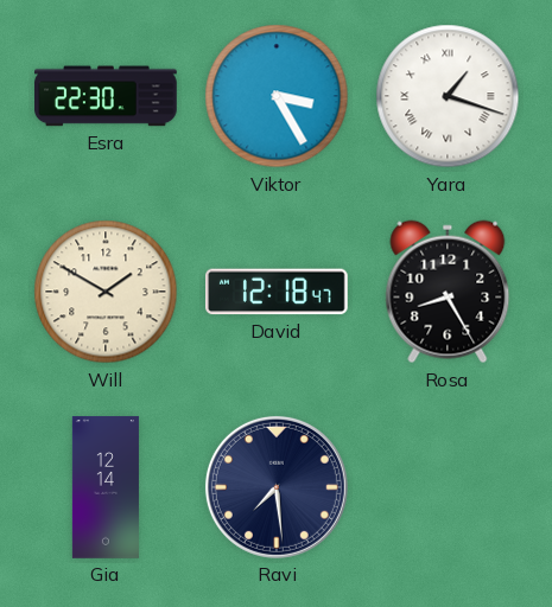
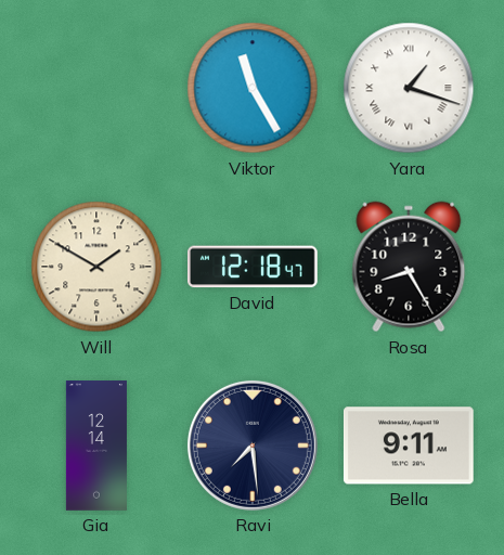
Esra: 22:30 -> none (107, 96)
Viktor: 3:25 -> 11:25 (253, 88)
Bella: none -> 9:11 (409, 446)
